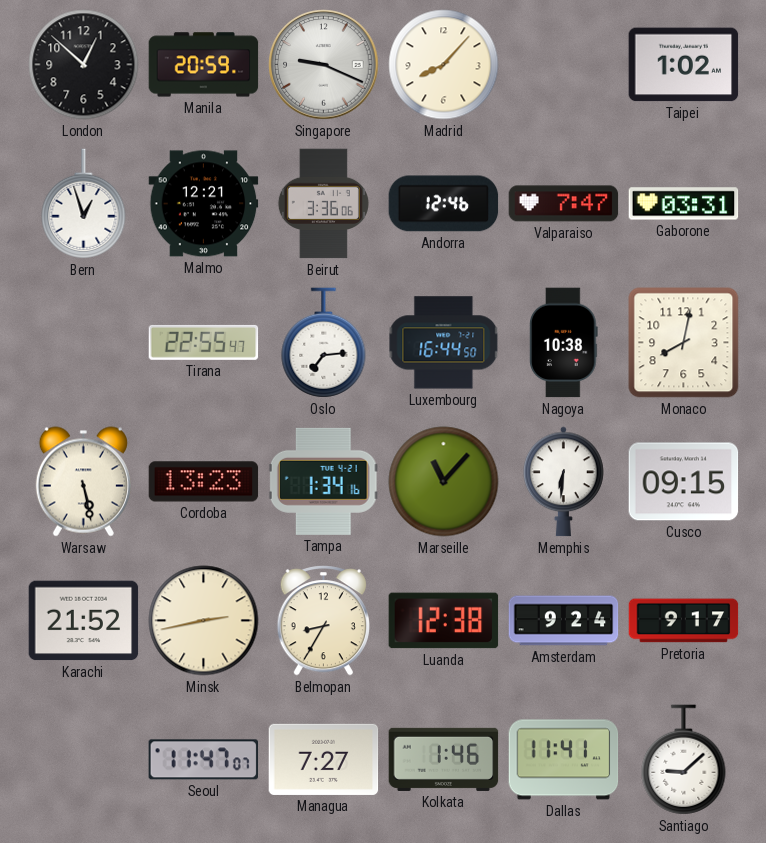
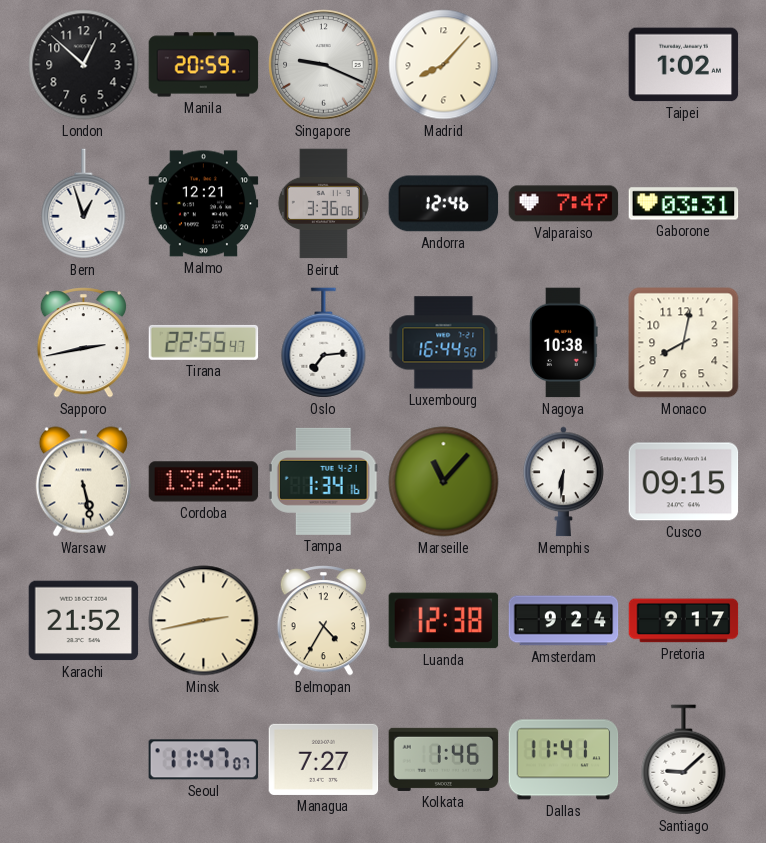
Sapporo: none -> 2:43 (83, 343)
Cordoba: 13:23 -> 13:25 (204, 482)
Belmopan: 8:35 -> 4:35 (323, 621)
